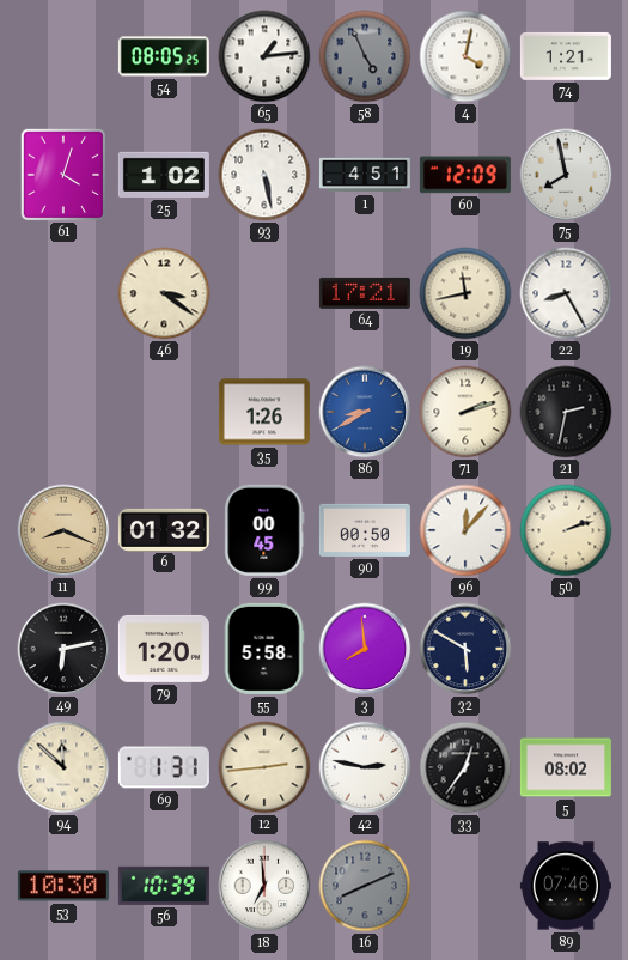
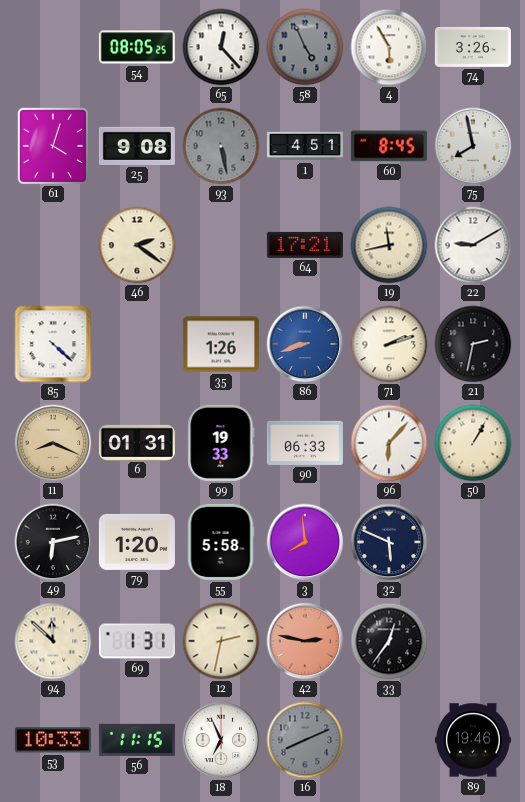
65: 1:14 -> 12:23 (221, 47)
4: 4:02 -> 5:55 (389, 47)
74: 1:21 -> 3:26 (473, 47)
25: 1:02 -> 9:08 (137, 146)
93 dial: white -> grey (221, 146)
60: 12:09 -> 8:45 (389, 146)
46: 3:21 -> 2:21 (137, 245)
22: 8:25 -> 9:10 (473, 245)
85: none -> 4:22 (53, 344)
86: 8:40 -> 8:42 (305, 344)
6: 01:32 -> 01:31 (137, 442)
99: 00:45 -> 19:33 (221, 443)
90: 00:50 -> 06:33 (305, 443)
96: 12:07 -> 6:07 (389, 443)
50: 2:12 -> 1:05 (473, 443)
32: 5:50 -> 5:49 (389, 542)
12: 2:44 -> 2:32 (221, 641)
42 dial: white -> salmon (305, 641)
5: 08:02 -> none (566, 767)
53: 10:30 -> 10:33 (53, 740)
56: 10:39 -> 11:15 (137, 740)
18: 6:59 -> 6:56 (221, 740)
89: 07:46 -> 19:46 (473, 740)
